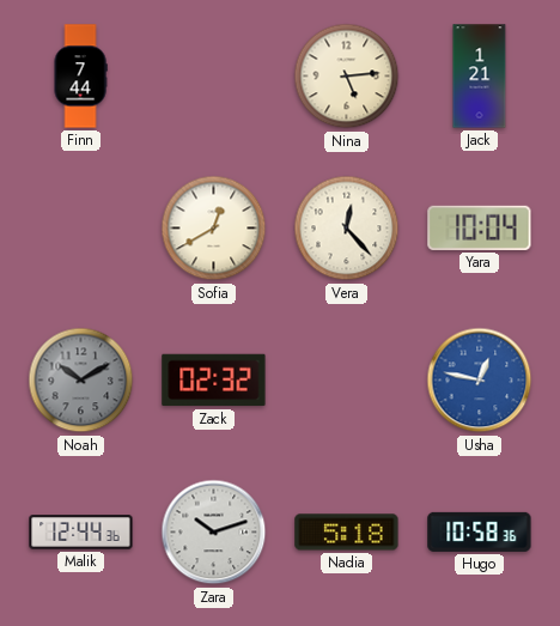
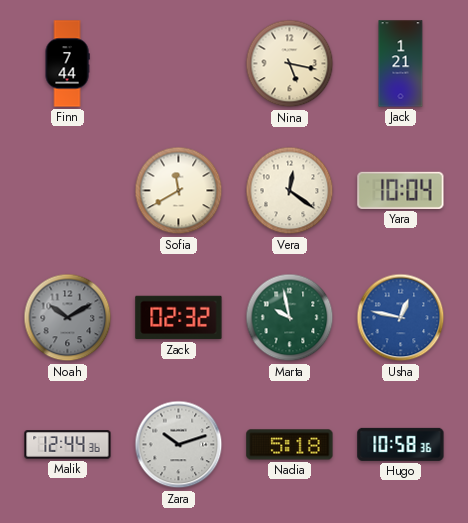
Nina: 5:14 -> 5:17 (290, 64)
Sofia: 12:40 -> 11:40 (179, 191)
Vera: 12:23 -> 12:21 (290, 191)
Marta: none -> 9:58 (290, 318)
